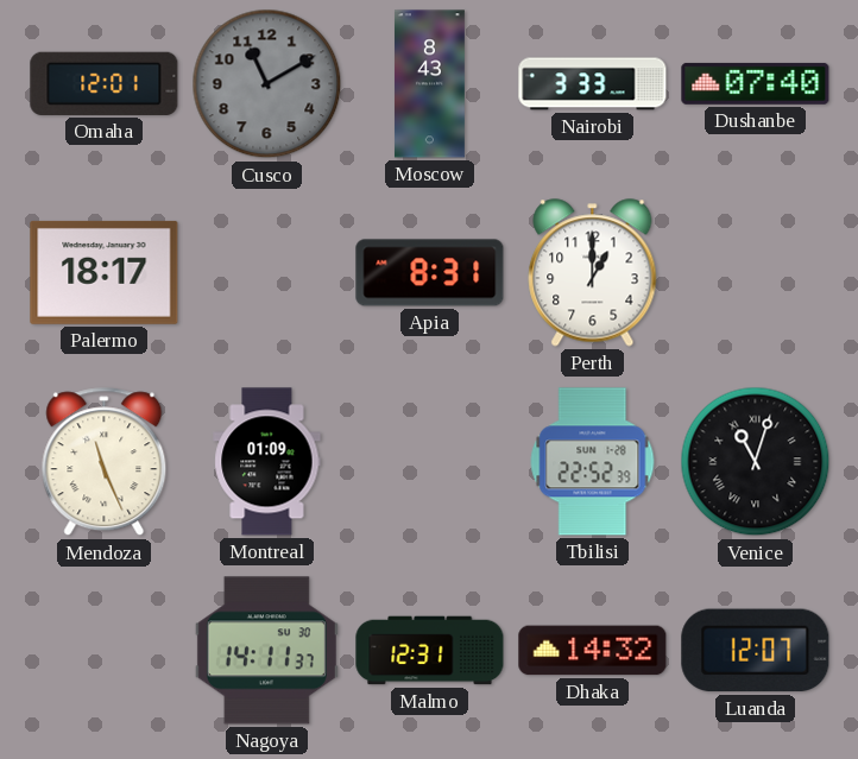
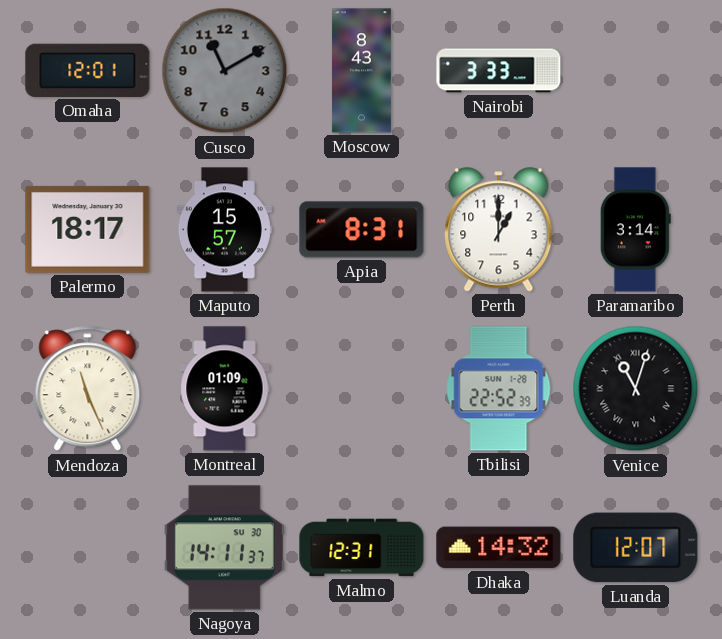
Dushanbe: 07:40 -> none (756, 83)
Maputo: none -> 15:57 (224, 230)
Paramaribo: none -> 3:14 (635, 230)
